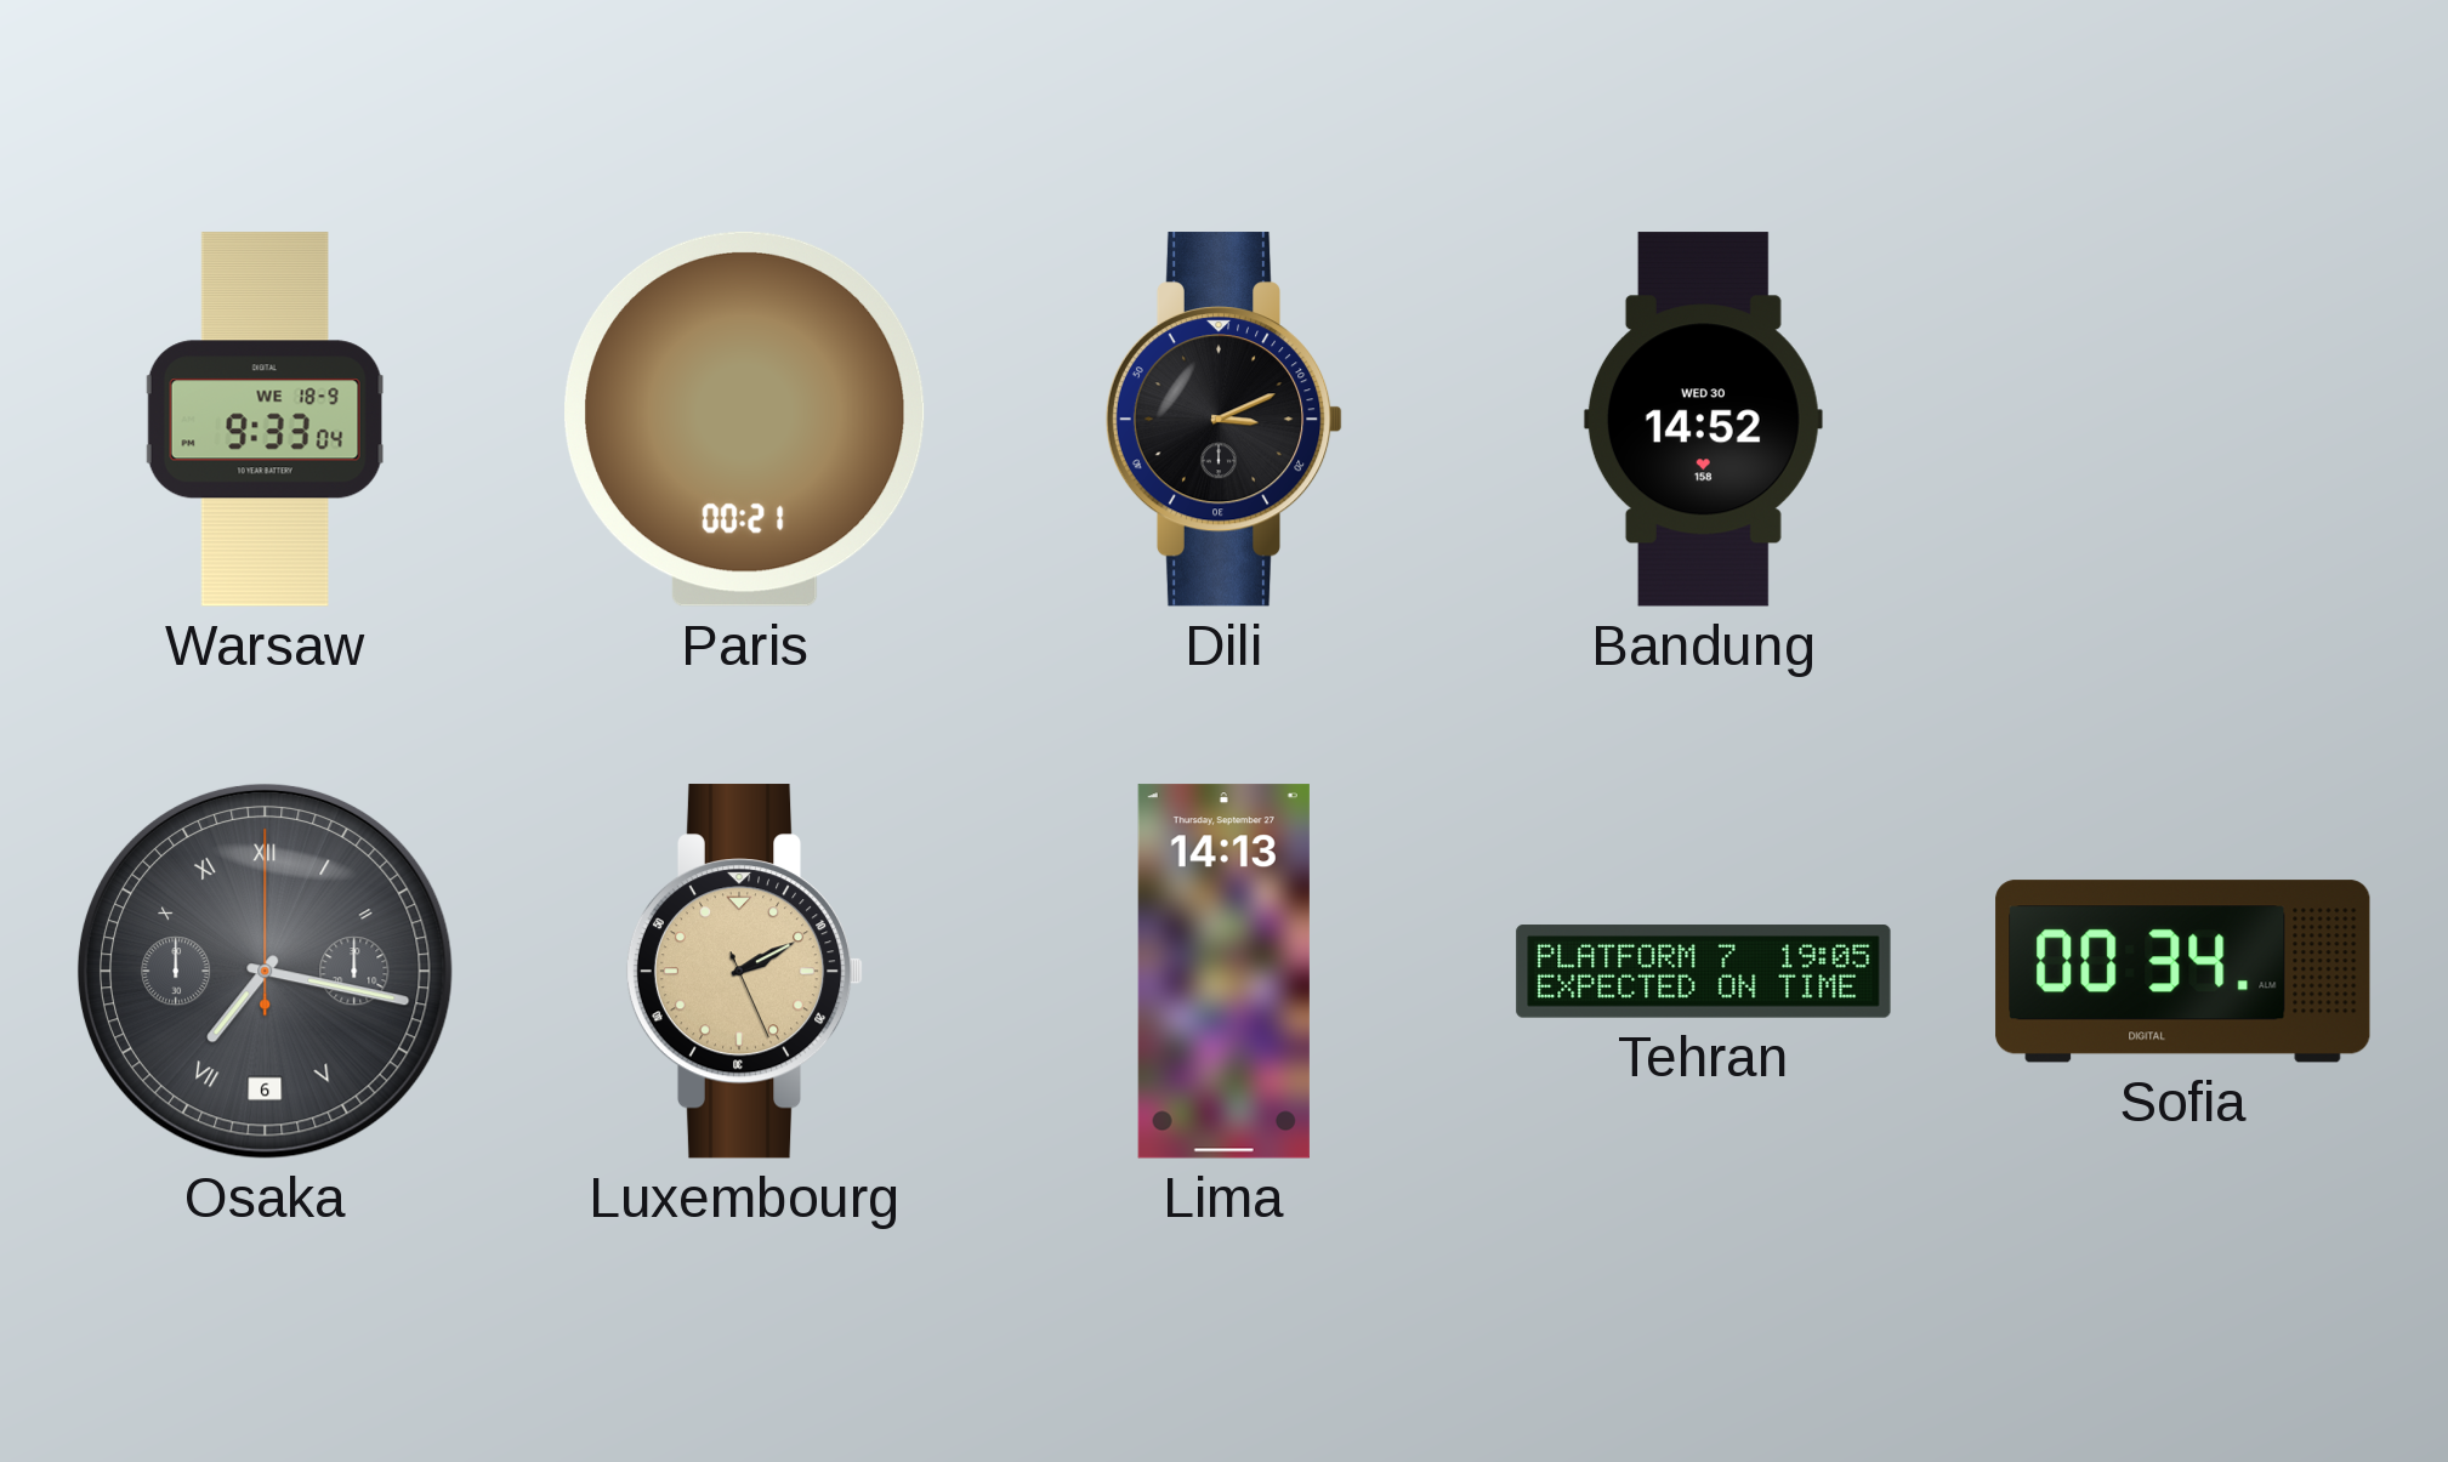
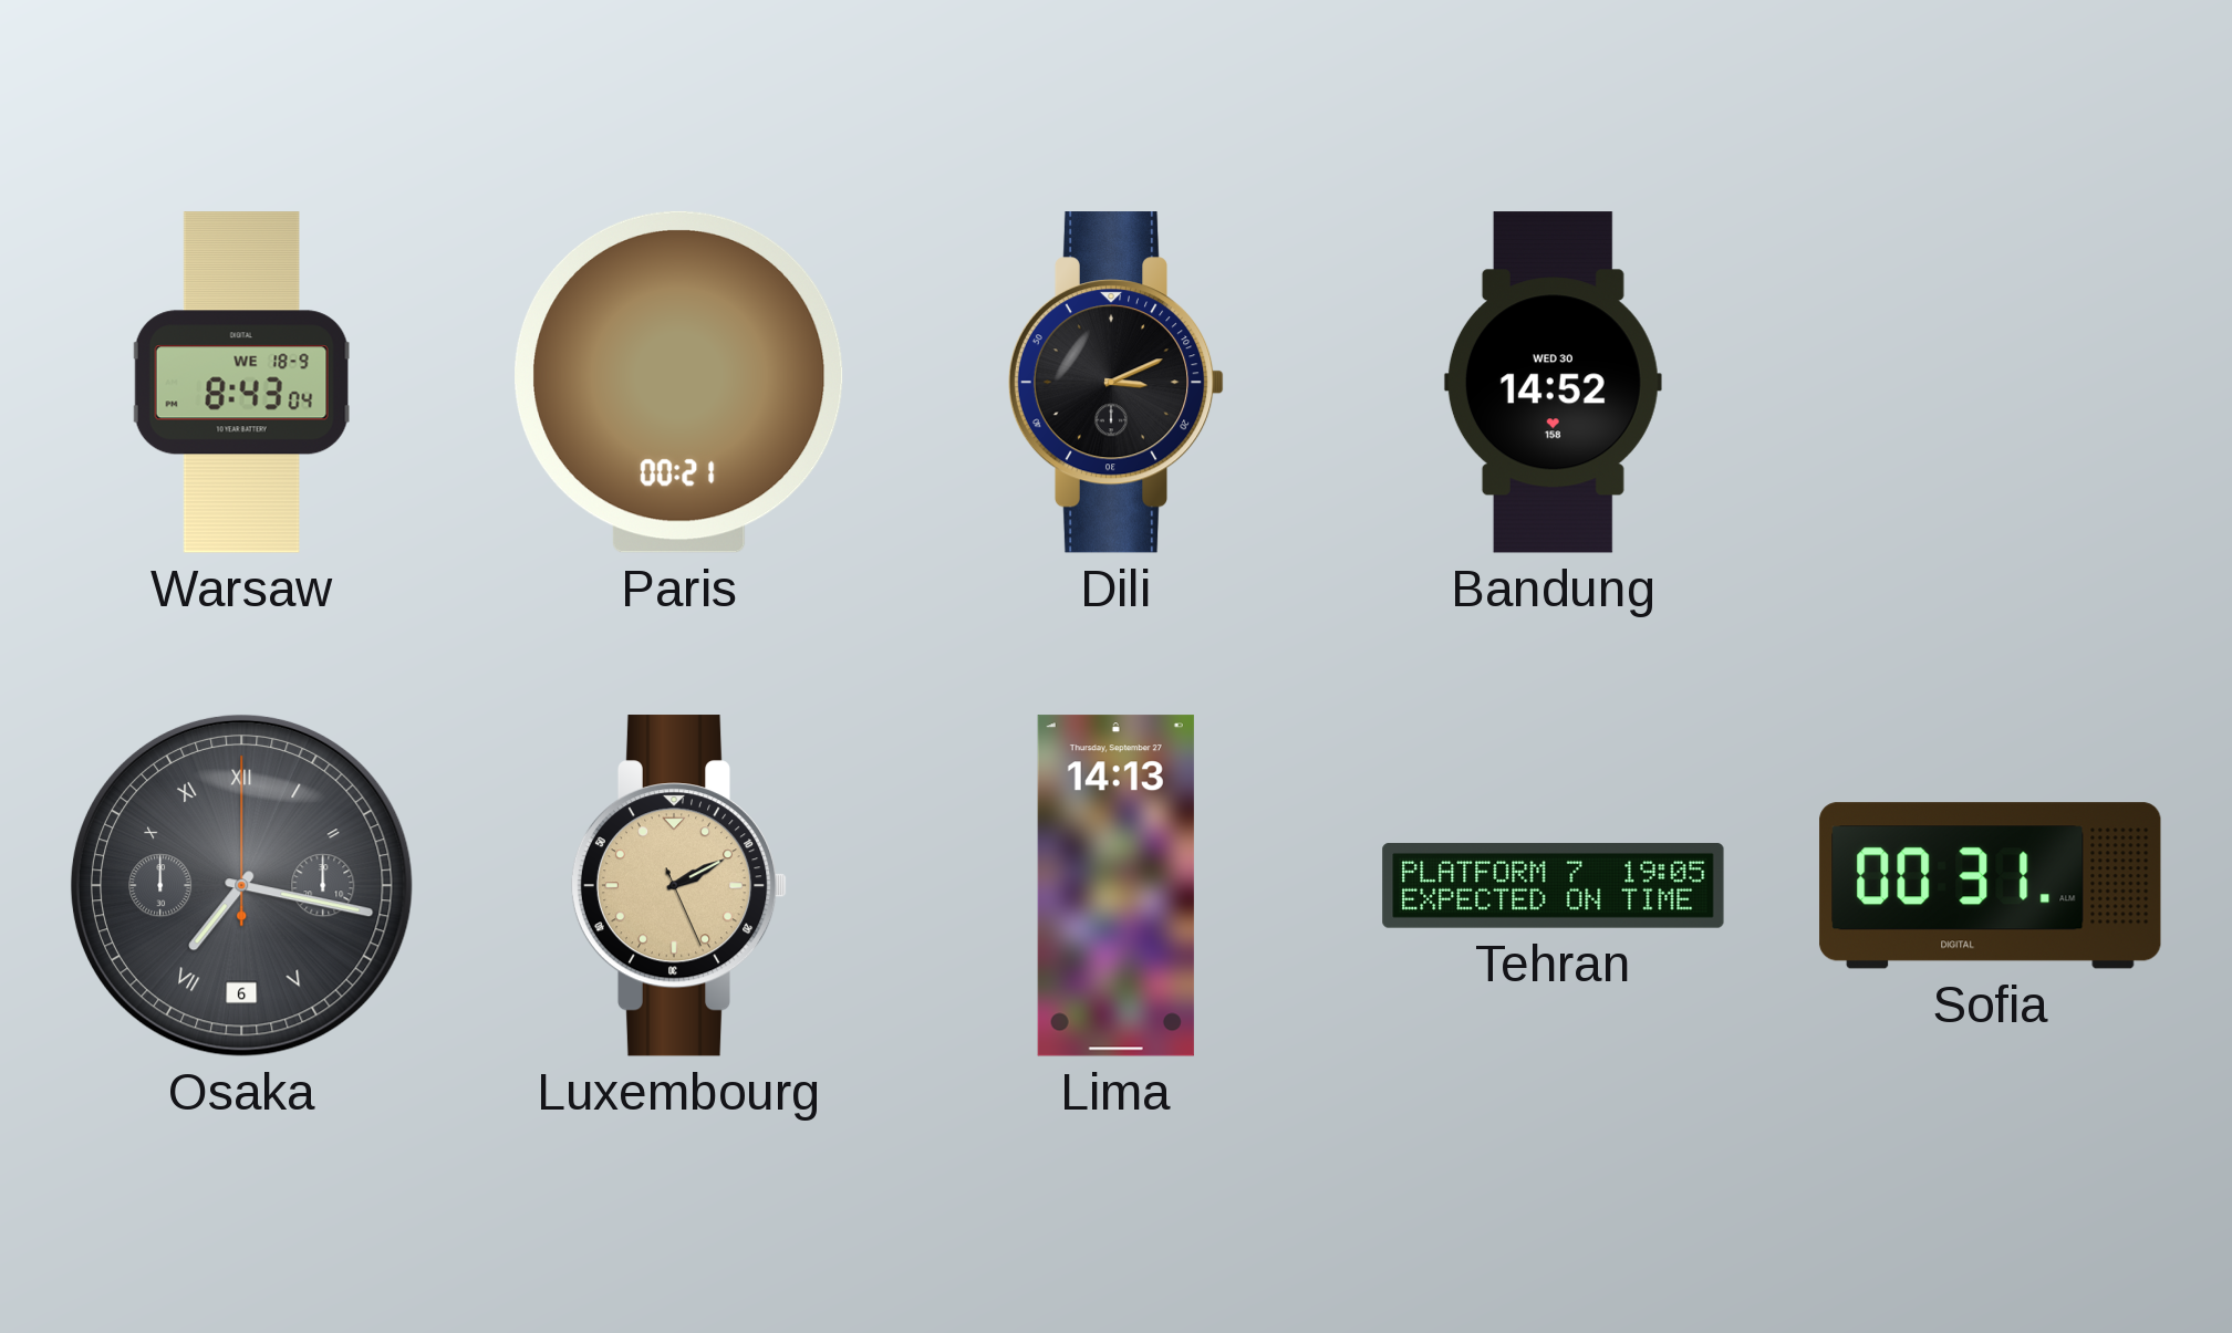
Warsaw: 9:33 -> 8:43 (242, 383)
Sofia: 00:34 -> 00:31 (1991, 886)
